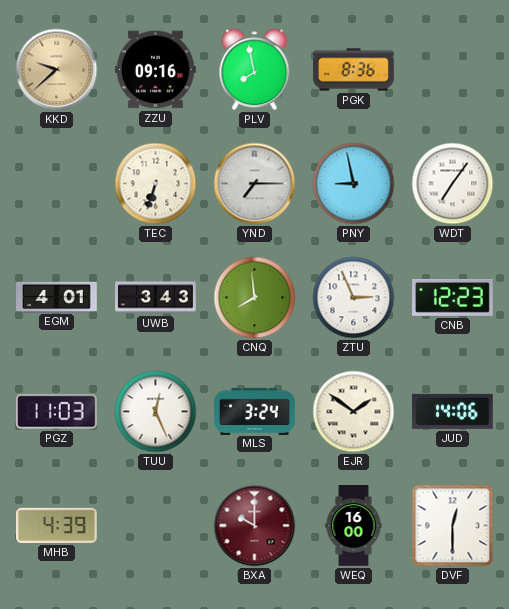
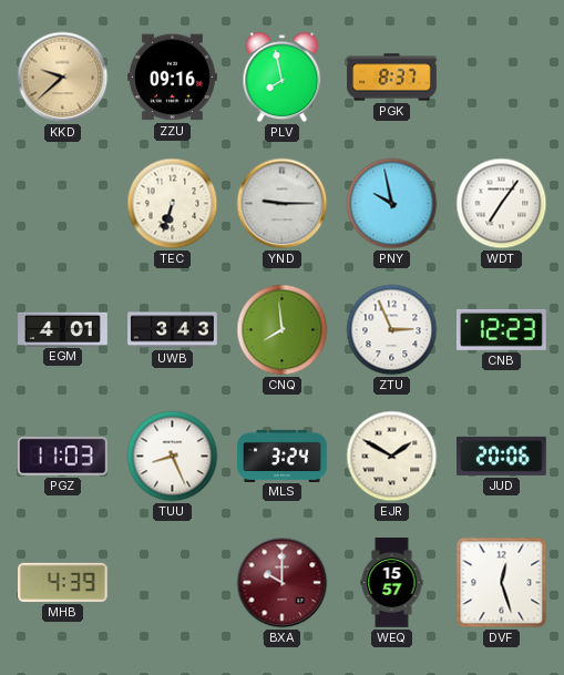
PGK: 8:36 -> 8:37 (392, 78)
YND: 7:15 -> 9:15 (283, 204)
PNY: 8:58 -> 9:58 (392, 204)
TUU: 12:26 -> 8:26 (173, 457)
EJR: 1:51 -> 1:50 (392, 457)
JUD: 14:06 -> 20:06 (502, 456)
WEQ: 16:00 -> 15:57 (392, 583)
DVF: 12:30 -> 12:27 (502, 583)
